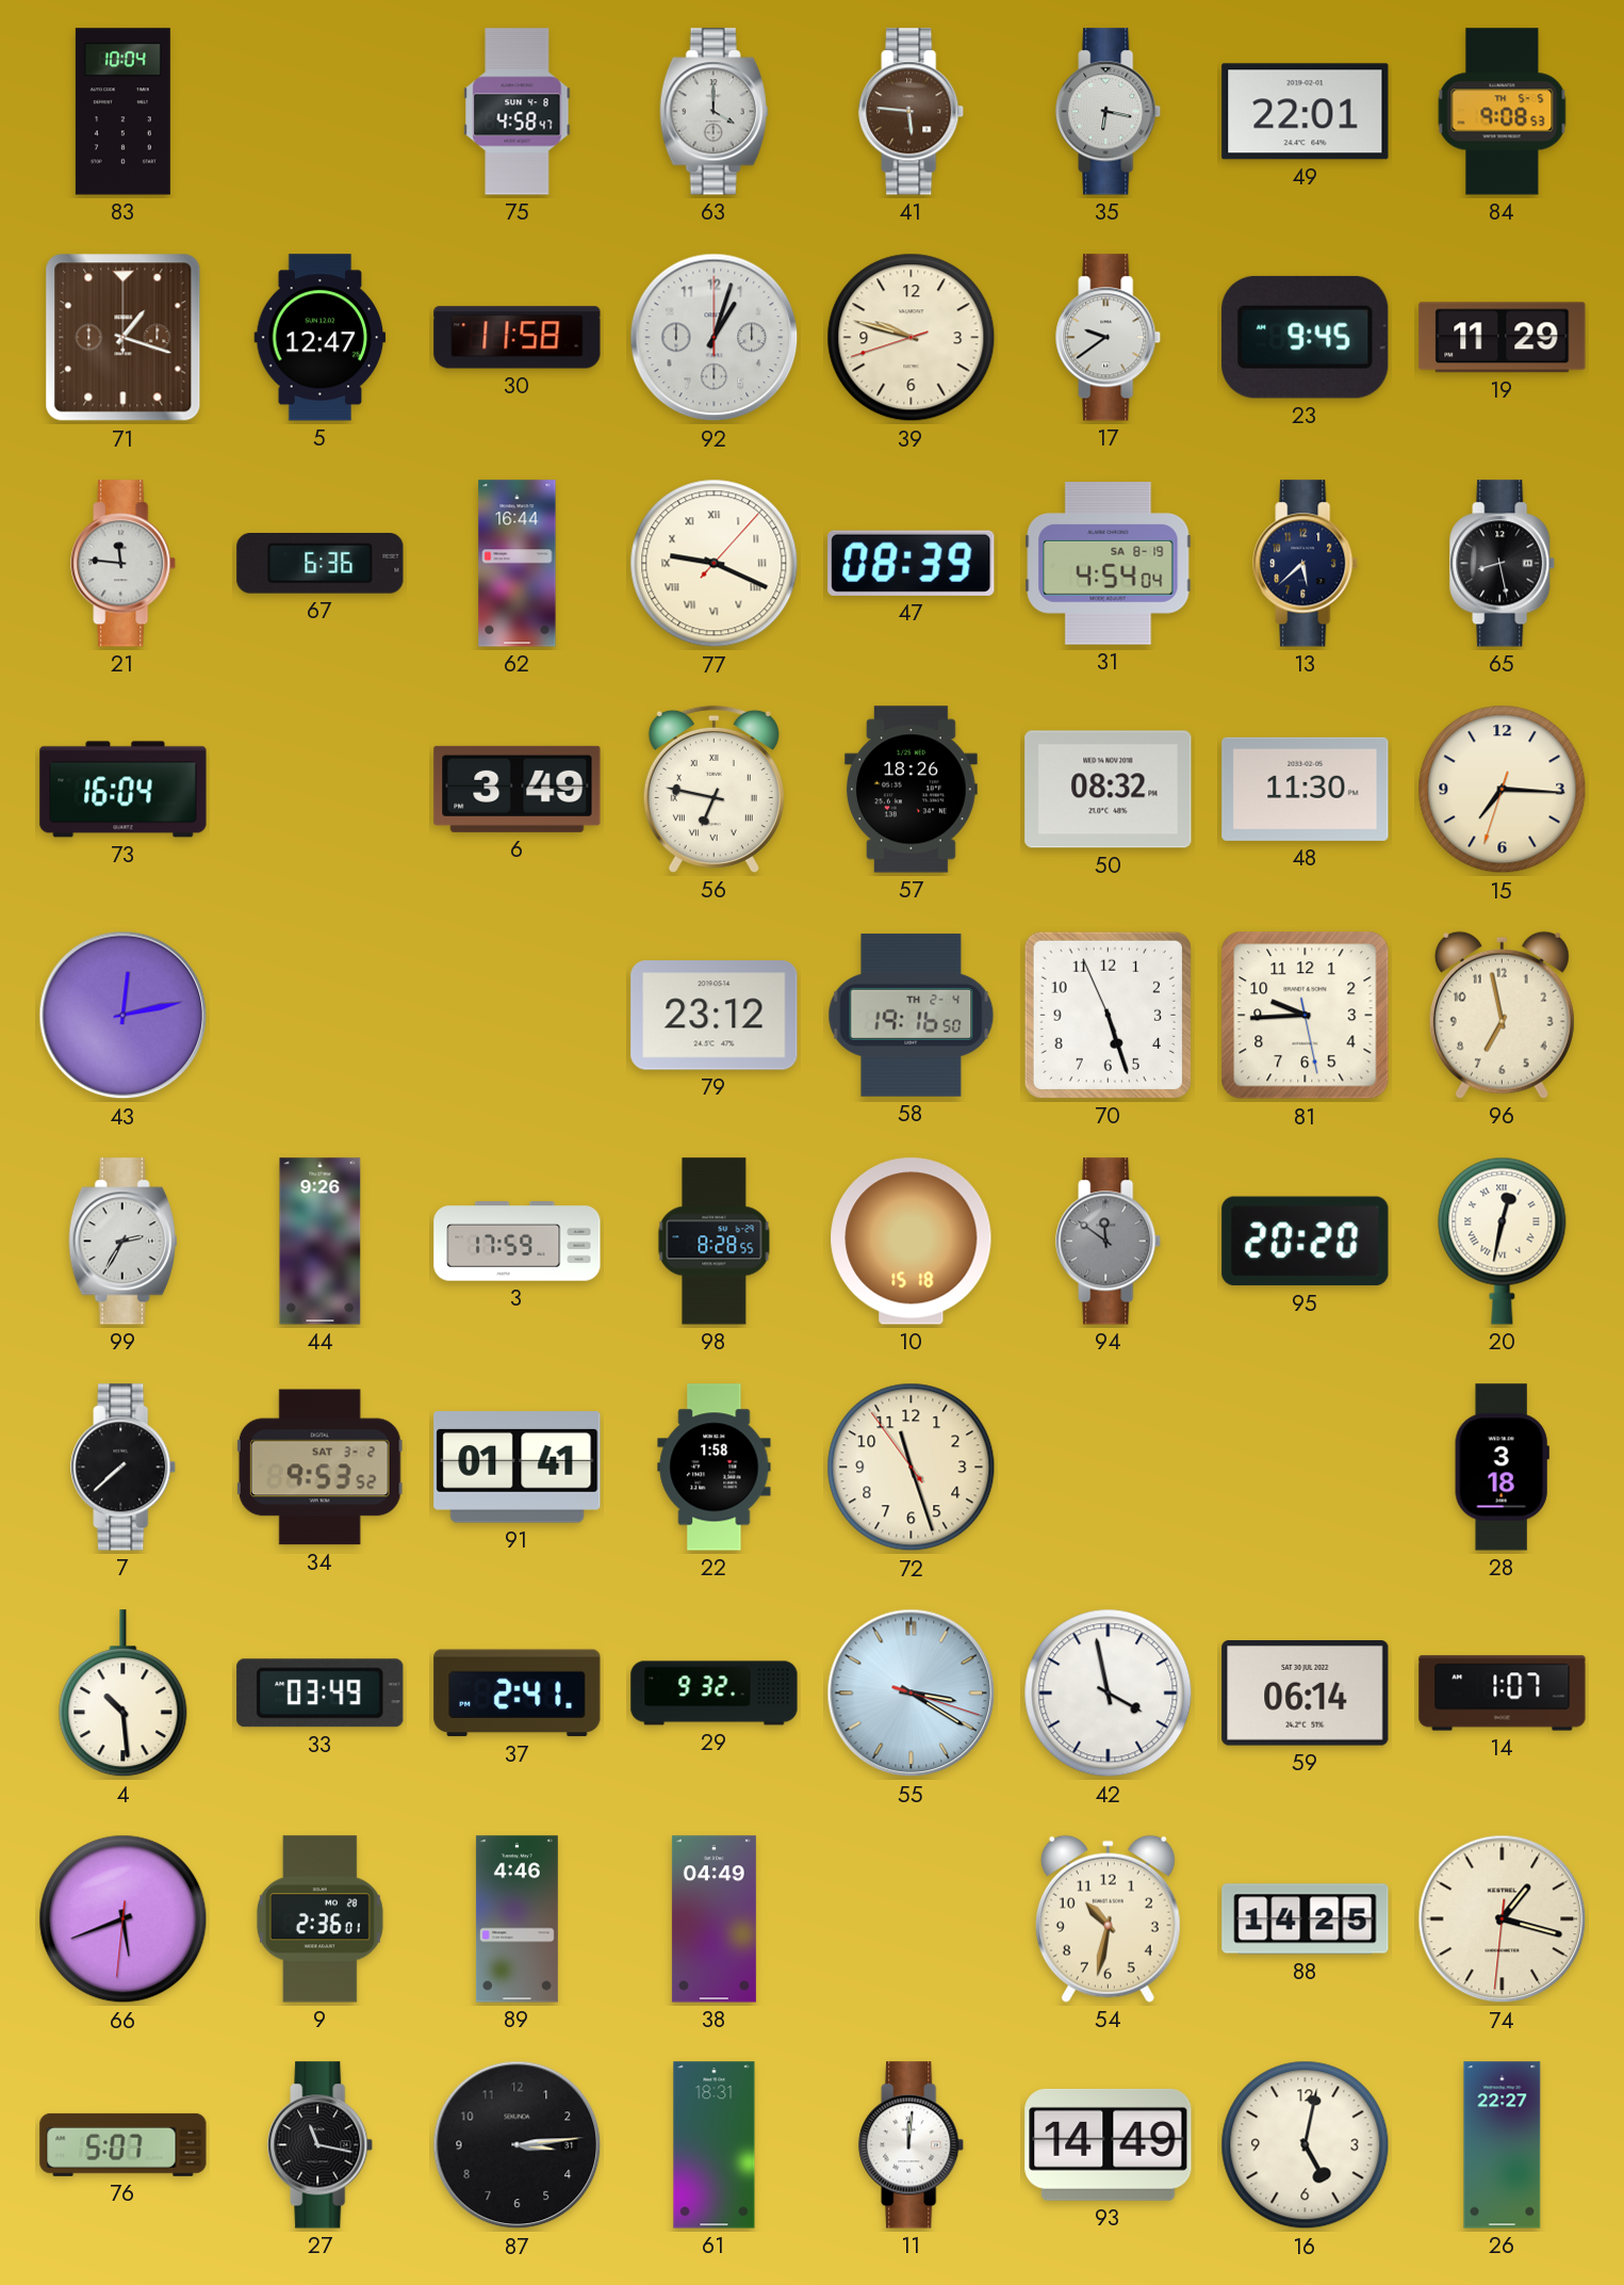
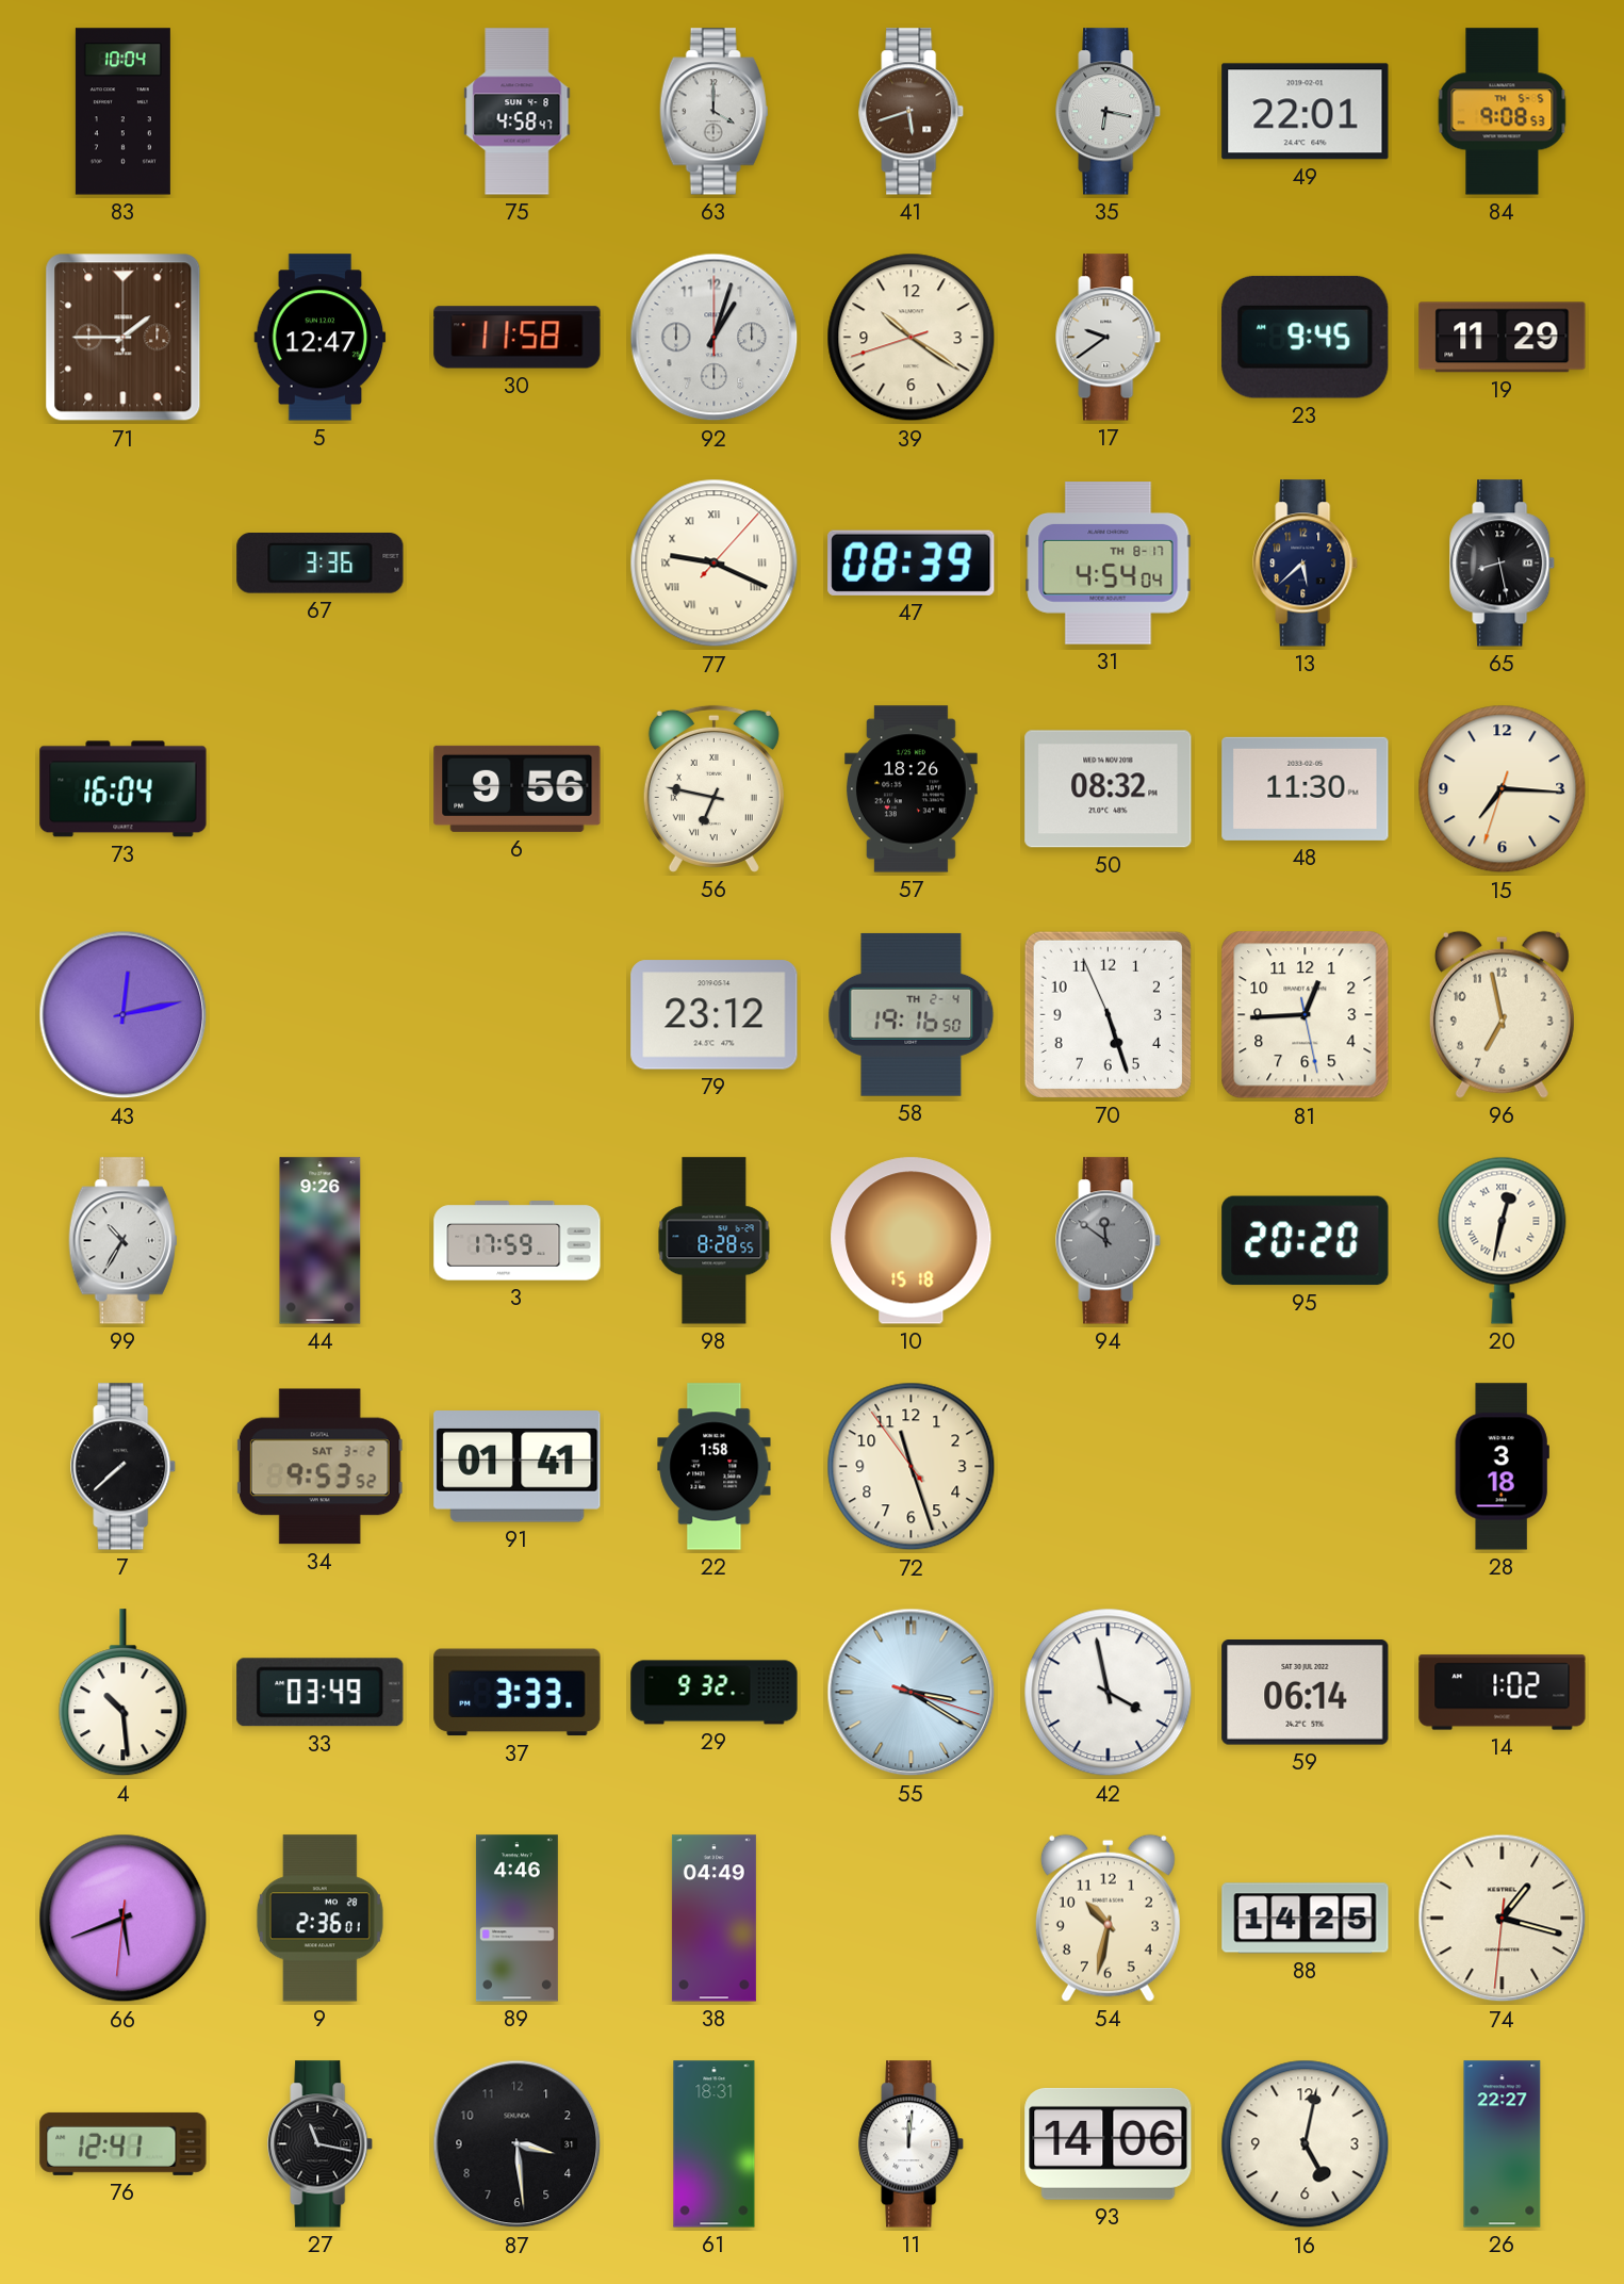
41: 5:46 -> 5:42 (912, 112)
71: 1:18 -> 1:45 (124, 338)
39: 9:47 -> 10:20 (912, 338)
21: 11:46 -> none (124, 564)
67: 6:36 -> 3:36 (321, 564)
62: 16:44 -> none (518, 564)
31 date: SA 8-19 -> TH 8-17 (1109, 564)
6: 3:49 -> 9:56 (518, 788)
81: 9:44 -> 12:44 (1306, 1015)
99: 2:35 -> 10:35 (124, 1241)
37: 2:41 -> 3:33 (518, 1693)
14: 1:07 -> 1:02 (1503, 1693)
76: 5:07 -> 12:41 (124, 2143)
87: 3:14 -> 3:29 (518, 2144)
93: 14:49 -> 14:06 (1109, 2143)
